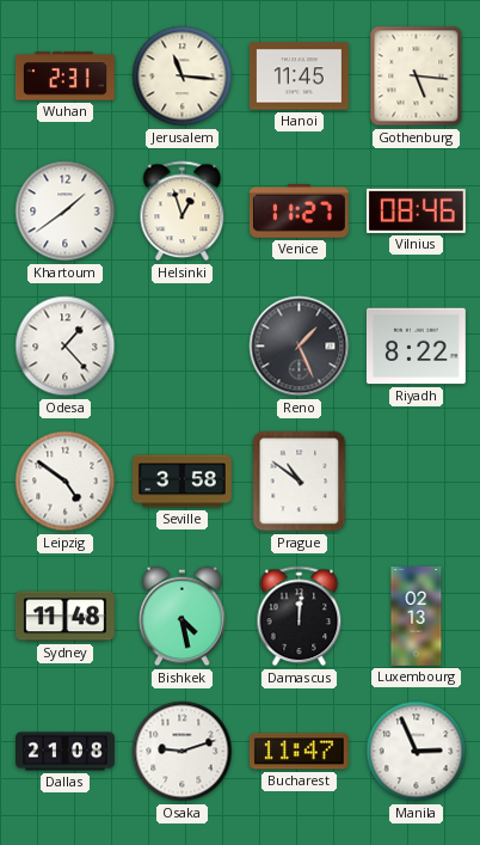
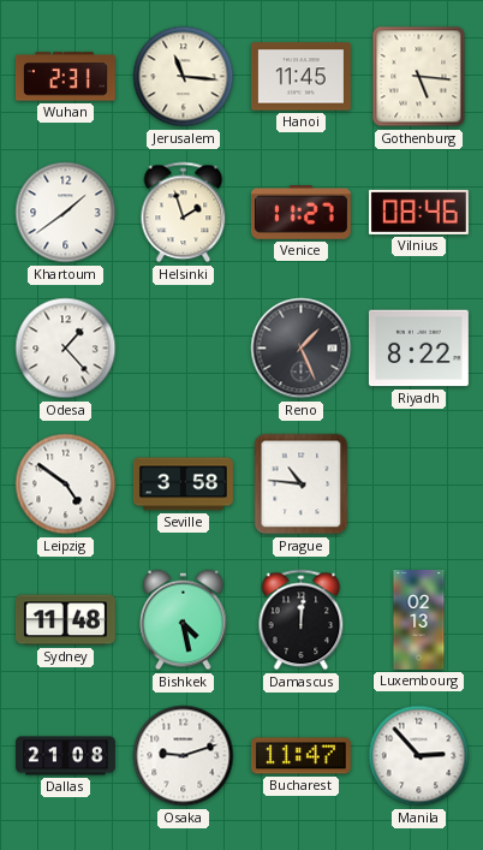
Helsinki: 12:57 -> 1:57 (184, 213)
Prague: 10:51 -> 10:46 (302, 485)
Manila: 2:56 -> 2:53 (419, 756)
